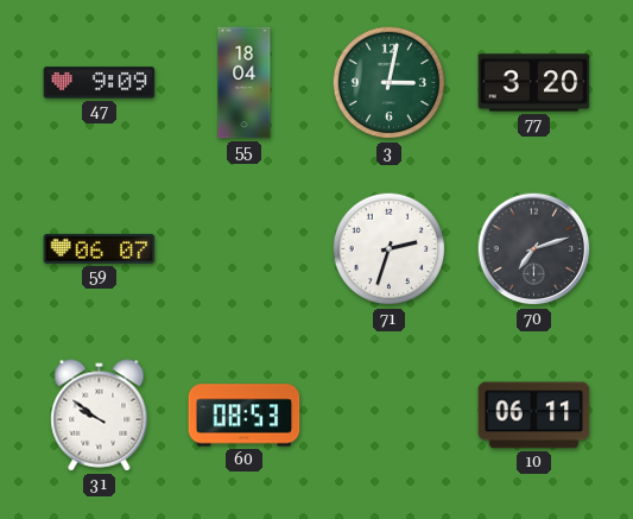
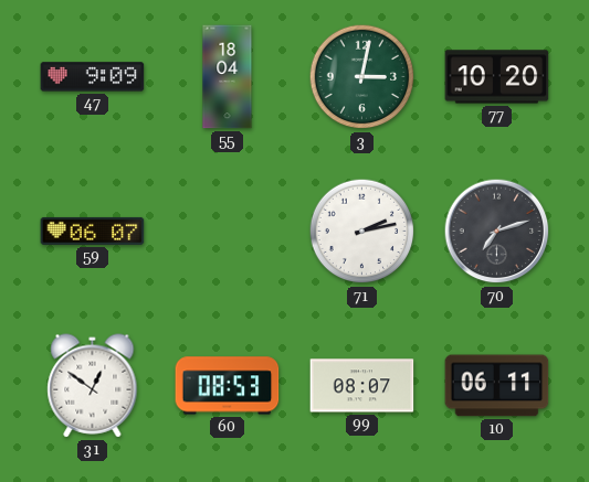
77: 3:20 -> 10:20 (497, 77)
71: 2:33 -> 2:13 (362, 232)
31: 9:51 -> 12:51 (93, 386)
99: none -> 08:07 (362, 386)
